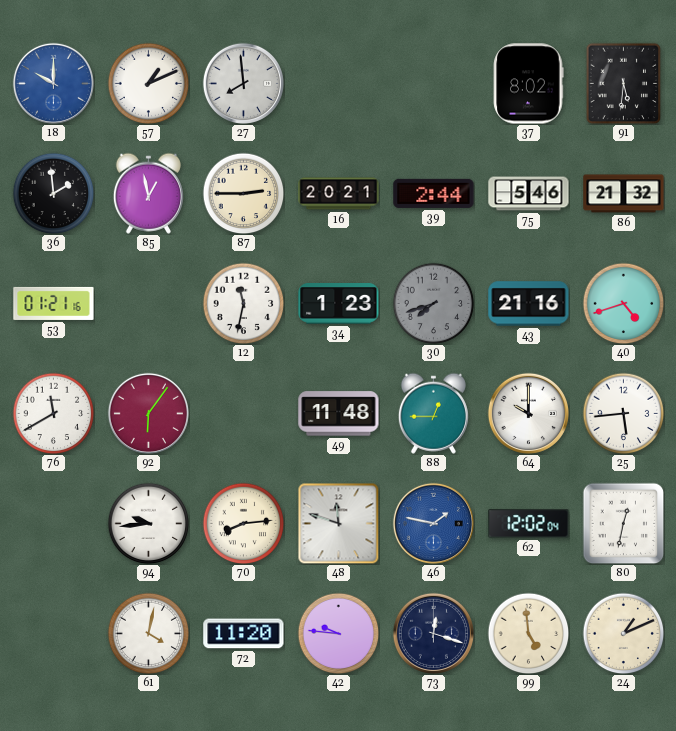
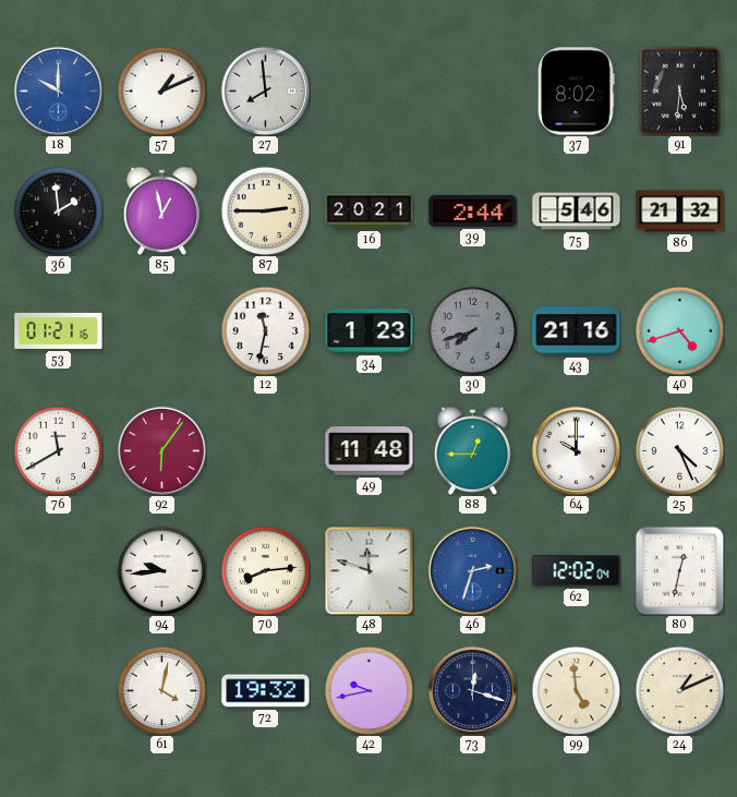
25: 5:44 -> 4:26 (679, 450)
46: 1:47 -> 2:33 (472, 570)
72: 11:20 -> 19:32 (266, 691)
42: 9:46 -> 9:43 (368, 690)
